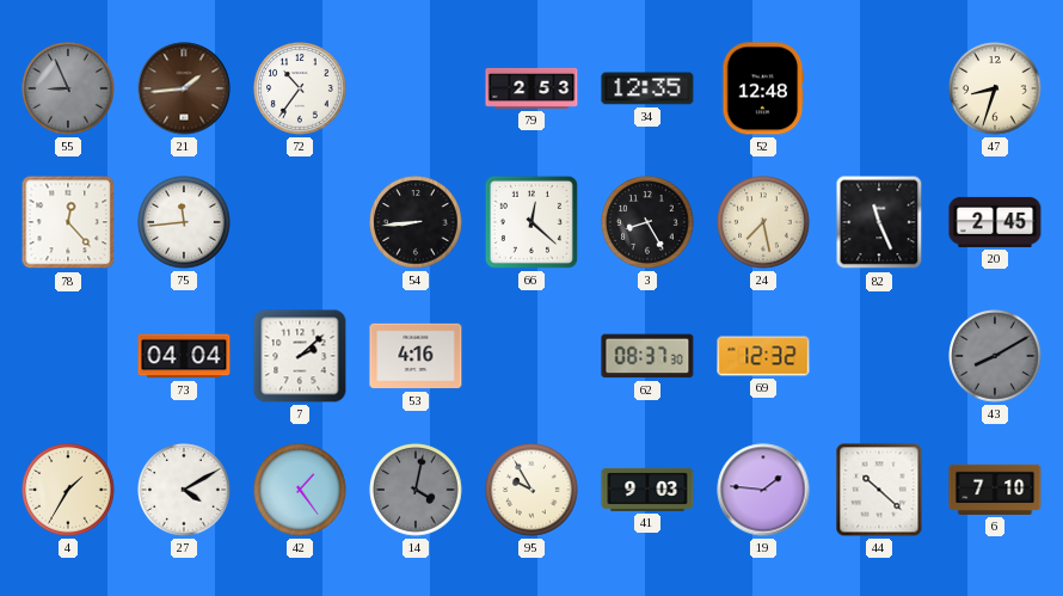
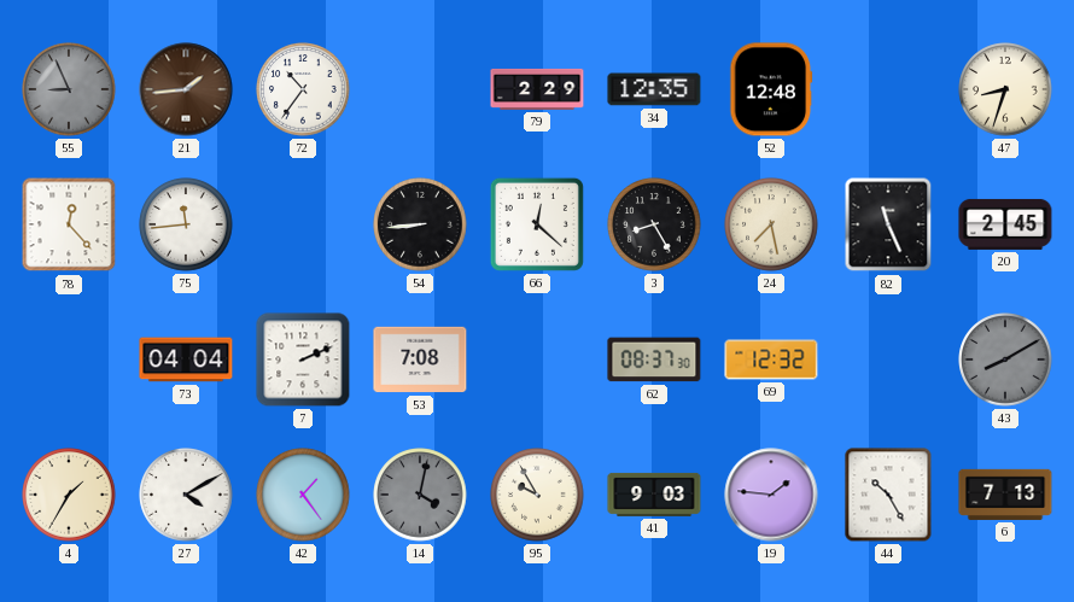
79: 2:53 -> 2:29 (537, 89)
7: 2:08 -> 2:11 (303, 360)
53: 4:16 -> 7:08 (420, 360)
44: 10:22 -> 10:25 (888, 495)
6: 7:10 -> 7:13 (1005, 495)
